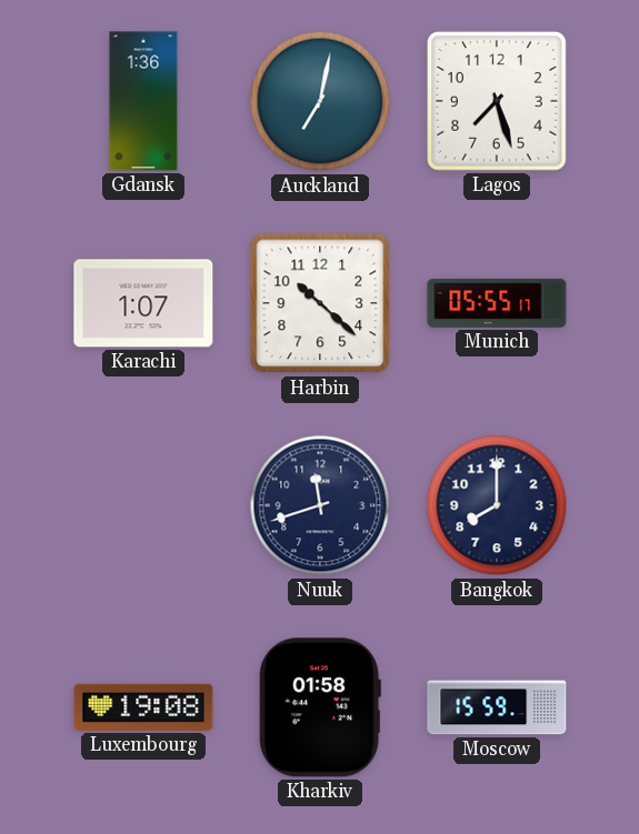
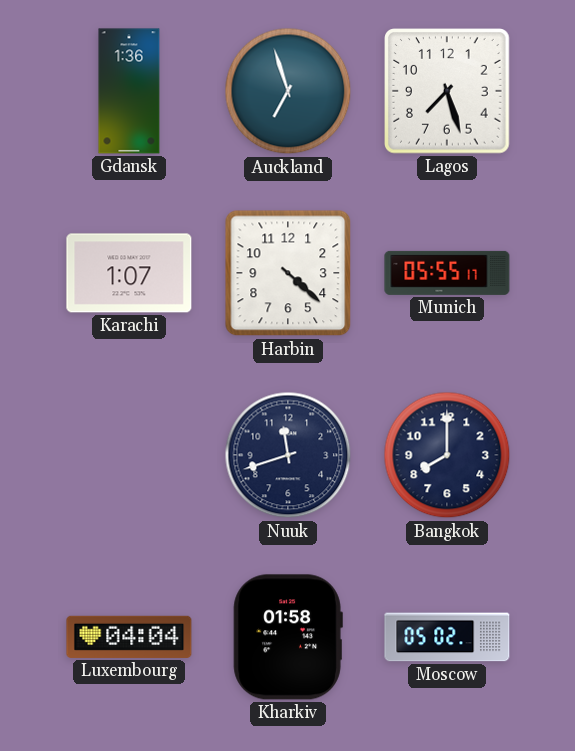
Auckland: 7:02 -> 6:57 (288, 91)
Harbin: 10:22 -> 4:22 (288, 273)
Luxembourg: 19:08 -> 04:04 (129, 637)
Moscow: 15:59 -> 05:02 (447, 637)
